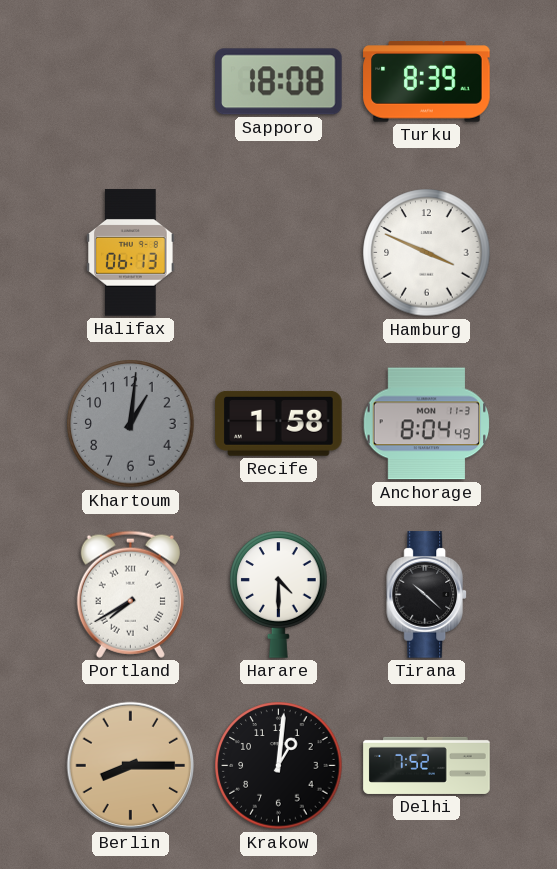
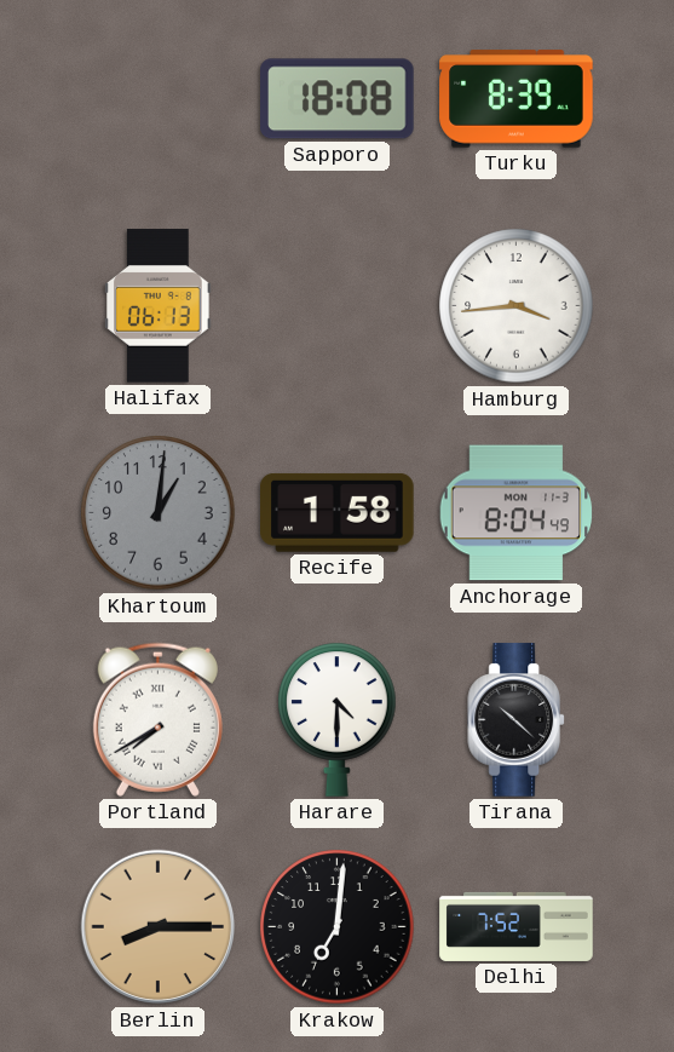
Hamburg: 3:49 -> 3:44 (517, 306)
Krakow: 1:01 -> 7:01 (338, 927)
